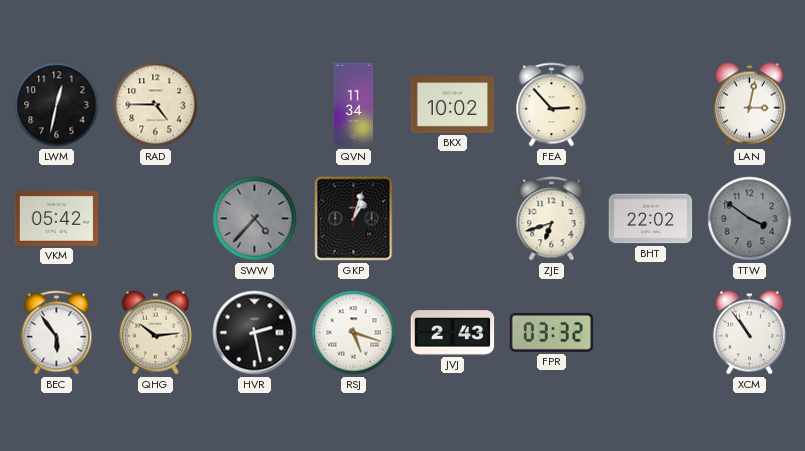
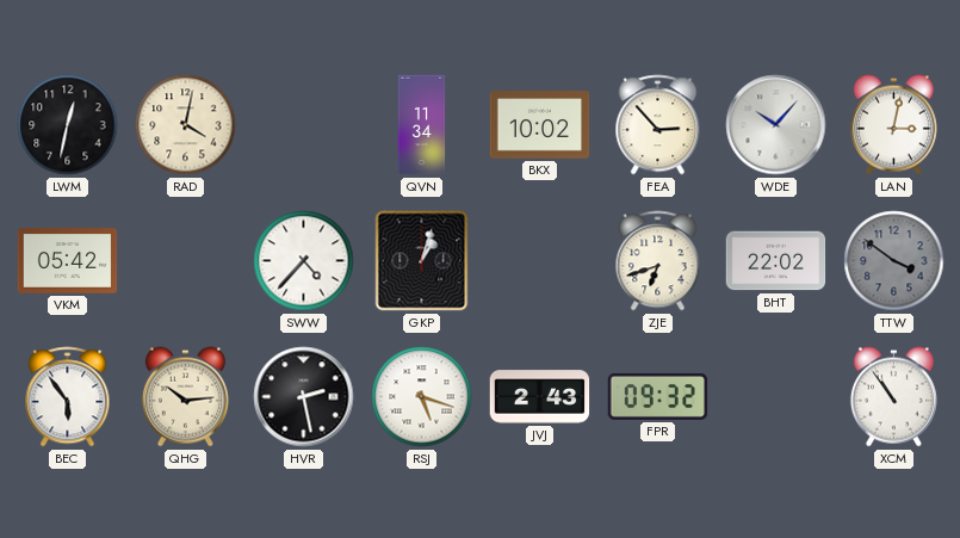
RAD: 4:45 -> 4:02 (186, 125)
WDE: none -> 10:07 (776, 125)
SWW dial: grey -> white (304, 261)
FPR: 03:32 -> 09:32 (658, 396)
